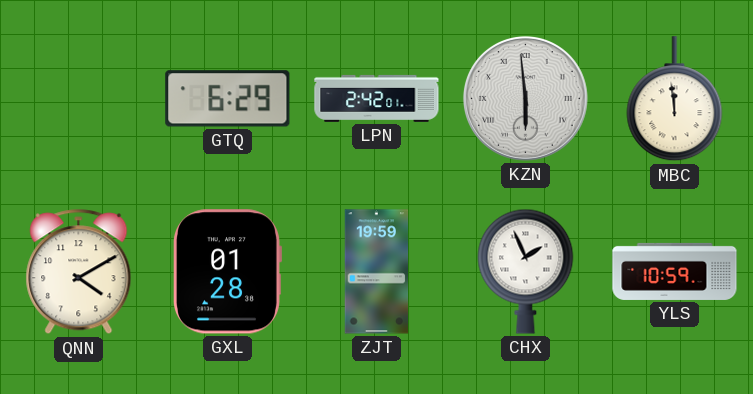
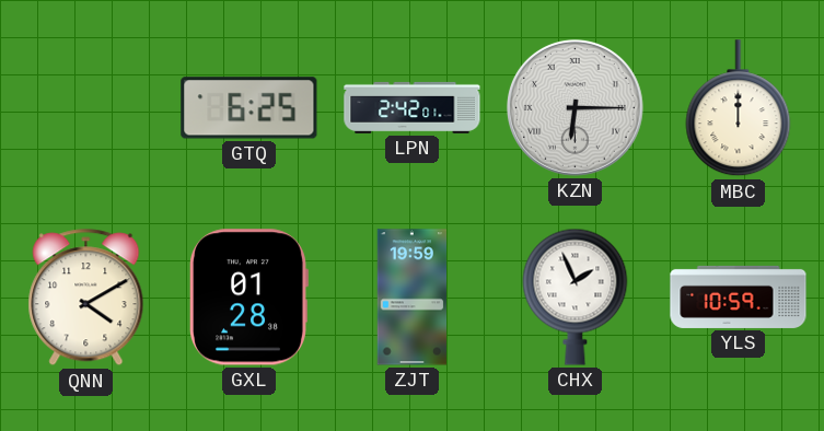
GTQ: 6:29 -> 6:25 (249, 108)
KZN: 5:59 -> 6:15 (575, 107)
MBC: 11:59 -> 12:00 (739, 108)
